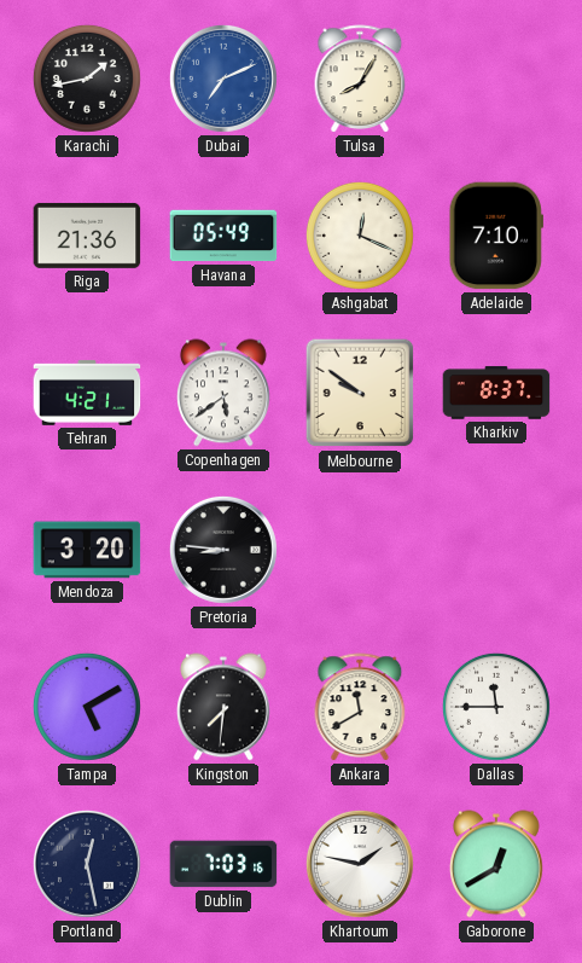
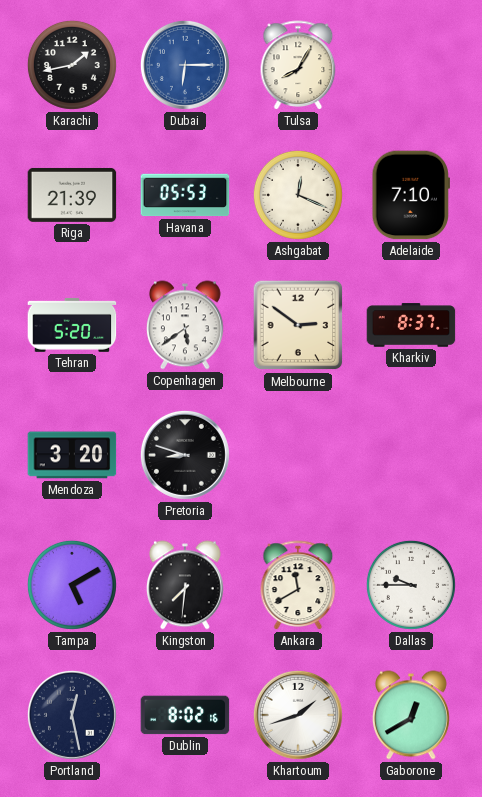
Dubai: 7:11 -> 6:15 (185, 65)
Riga: 21:36 -> 21:39 (72, 195)
Havana: 05:49 -> 05:53 (185, 195)
Tehran: 4:21 -> 5:20 (72, 325)
Melbourne: 9:51 -> 2:51 (298, 325)
Pretoria: 8:46 -> 8:48 (185, 455)
Dallas: 11:45 -> 9:45 (411, 585)
Dublin: 7:03 -> 8:02 (185, 715)
Khartoum: 1:47 -> 1:42 (298, 715)
